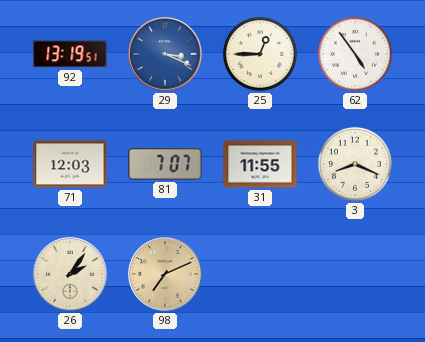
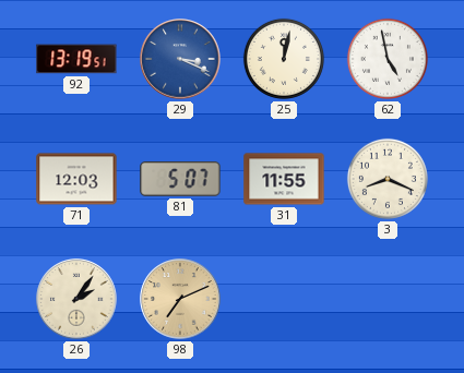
25: 12:45 -> 12:02 (284, 59)
62: 4:54 -> 4:58 (388, 59)
81: 7:07 -> 5:07 (180, 180)
